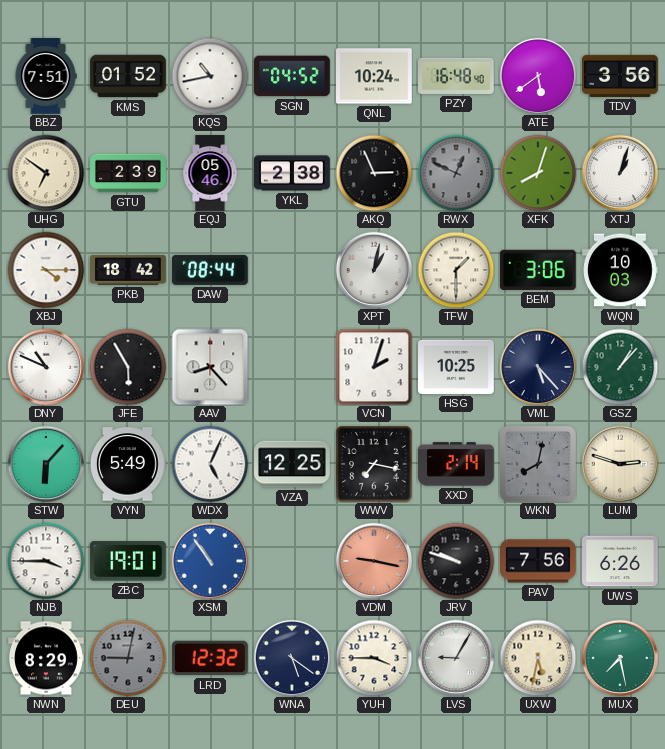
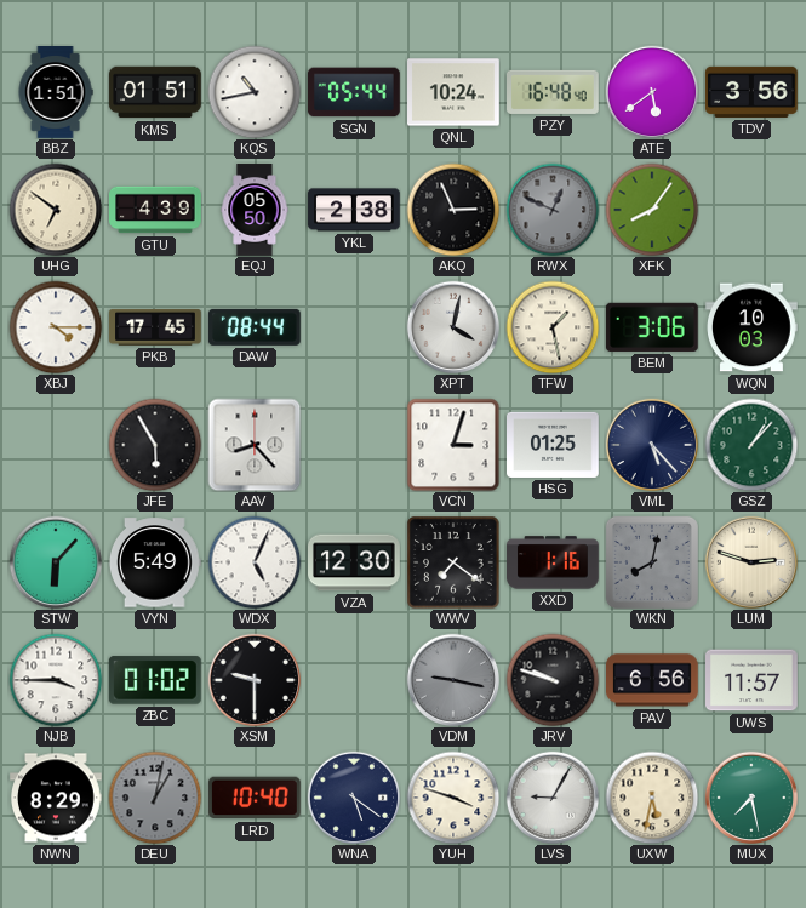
BBZ: 7:51 -> 1:51 (56, 92)
KMS: 01:52 -> 01:51 (155, 92)
SGN: 04:52 -> 05:44 (355, 92)
GTU: 2:39 -> 4:39 (155, 210)
EQJ: 05:46 -> 05:50 (255, 210)
XFK: 8:03 -> 8:06 (652, 210)
XTJ: 1:03 -> none (620, 173)
PKB: 18:42 -> 17:45 (155, 327)
XPT: 1:02 -> 4:02 (453, 327)
TFW: 1:30 -> 1:28 (553, 327)
DNY: 10:49 -> none (46, 367)
VCN: 2:03 -> 3:03 (453, 445)
HSG: 10:25 -> 01:25 (554, 445)
VZA: 12:25 -> 12:30 (354, 562)
WWV: 7:17 -> 7:21 (453, 562)
XXD: 2:14 -> 1:16 (554, 562)
ZBC: 19:01 -> 01:02 (155, 680)
XSM: 10:54 -> 9:30 (255, 680)
XSM dial: blue -> black (255, 680)
VDM dial: salmon -> grey (453, 680)
PAV: 7:56 -> 6:56 (653, 680)
UWS: 6:26 -> 11:57 (753, 680)
DEU: 9:02 -> 1:02 (155, 798)
LRD: 12:32 -> 10:40 (256, 798)
YUH: 3:45 -> 3:48 (453, 798)
